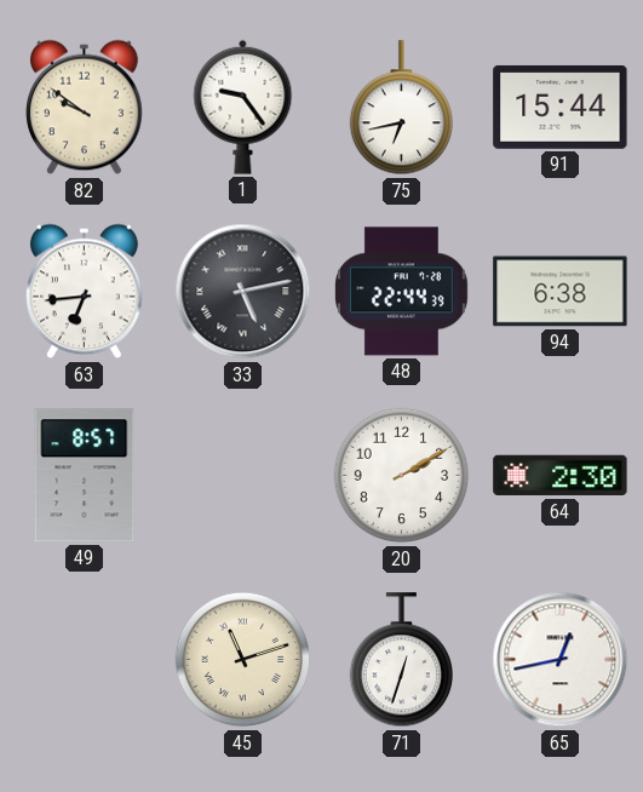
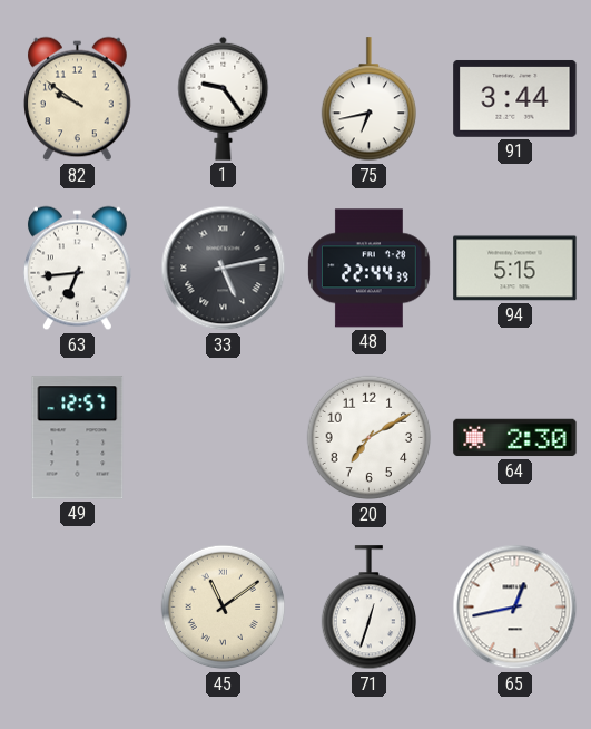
91: 15:44 -> 3:44 (515, 98)
94: 6:38 -> 5:15 (515, 269)
49: 8:57 -> 12:57 (78, 438)
20: 2:10 -> 7:10 (370, 438)
45: 11:12 -> 11:09 (224, 607)
